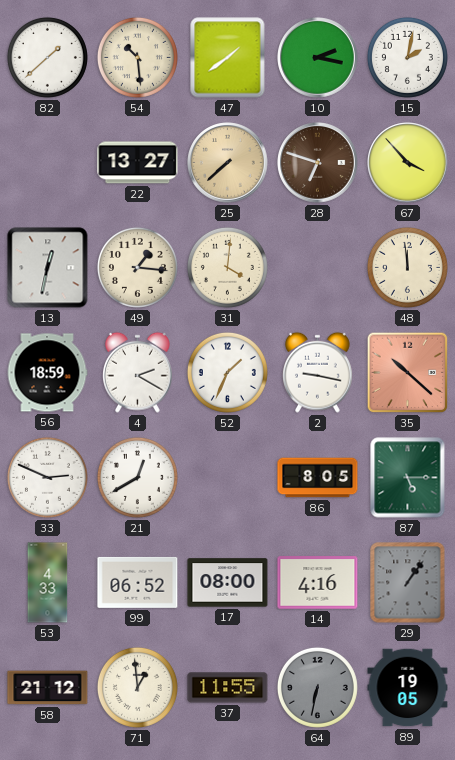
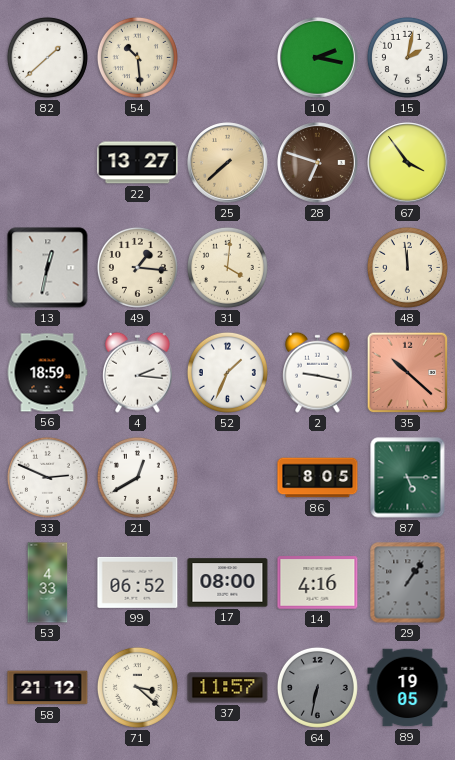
47: 1:39 -> none (228, 58)
67: 3:53 -> 3:54 (408, 163)
4: 2:20 -> 2:16 (138, 372)
71: 12:59 -> 3:22 (137, 687)
37: 11:55 -> 11:57 (228, 688)
